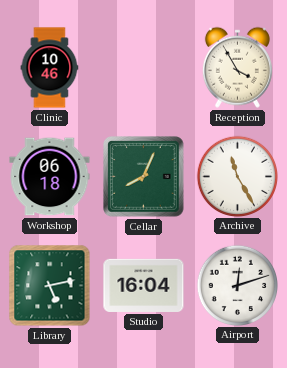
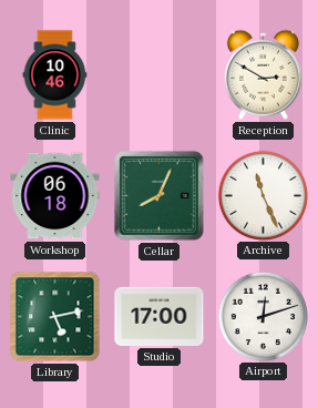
Reception: 3:55 -> 2:50 (263, 74)
Archive: 11:25 -> 11:26 (263, 195)
Studio: 16:04 -> 17:00 (160, 316)
